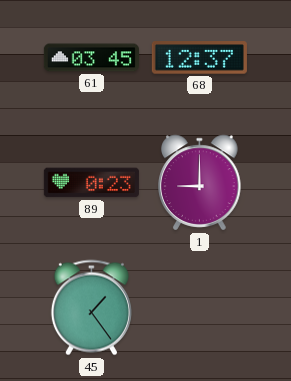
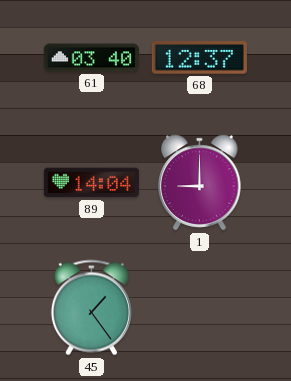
61: 03:45 -> 03:40 (91, 58)
89: 0:23 -> 14:04 (91, 183)
